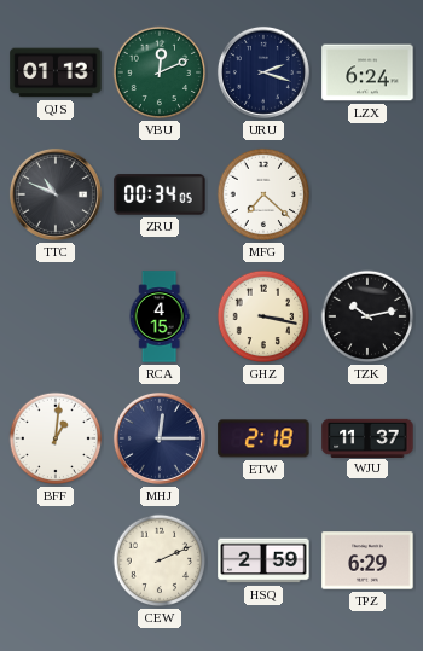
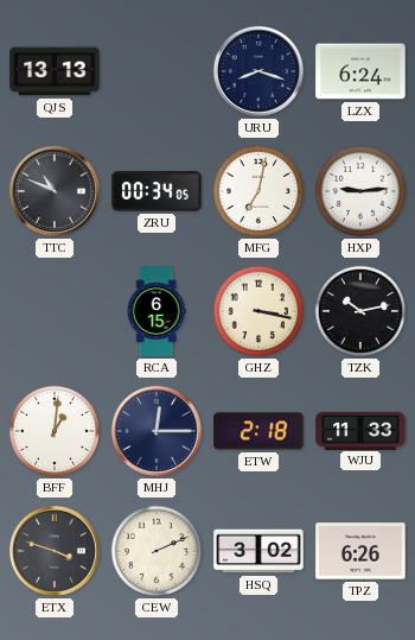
QJS: 01:13 -> 13:13 (55, 71)
VBU: 12:11 -> none (160, 72)
URU: 2:18 -> 8:18 (258, 71)
MFG: 7:22 -> 7:02 (258, 191)
HXP: none -> 9:14 (360, 191)
RCA: 4:15 -> 6:15 (157, 311)
WJU: 11:37 -> 11:33 (360, 430)
ETX: none -> 3:48 (55, 551)
HSQ: 2:59 -> 3:02 (258, 551)
TPZ: 6:29 -> 6:26 (360, 551)
